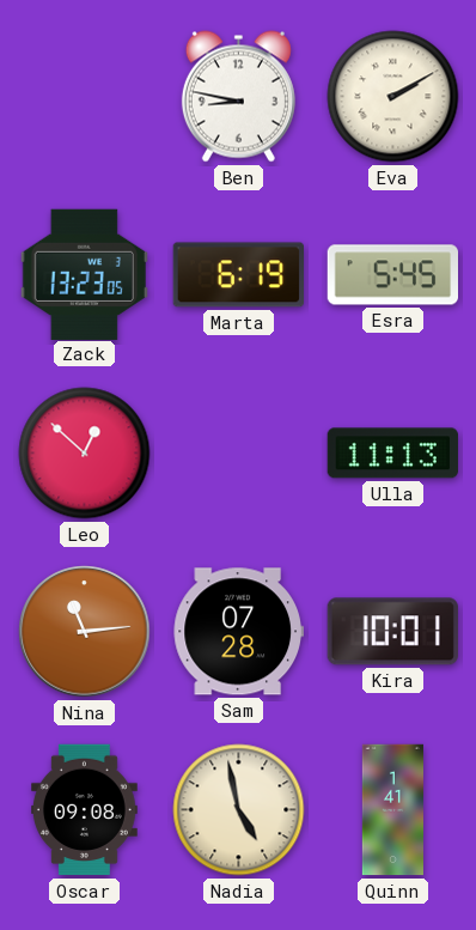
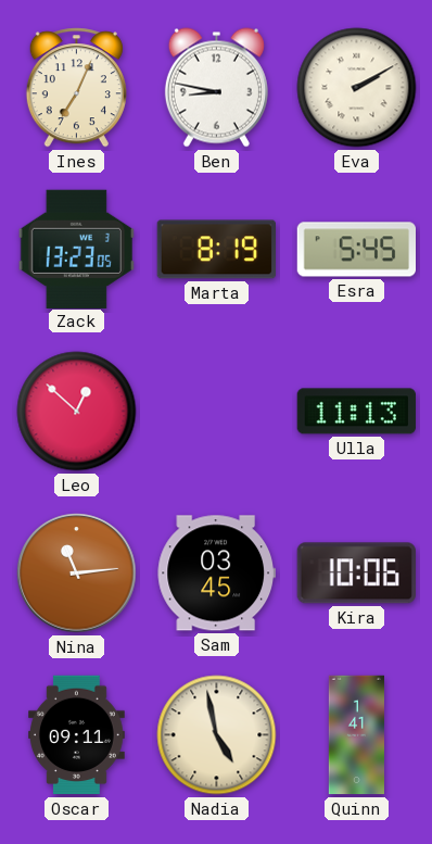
Ines: none -> 7:04 (76, 88)
Marta: 6:19 -> 8:19 (216, 250)
Sam: 07:28 -> 03:45 (216, 574)
Kira: 10:01 -> 10:06 (356, 574)
Oscar: 09:08 -> 09:11 (77, 735)
